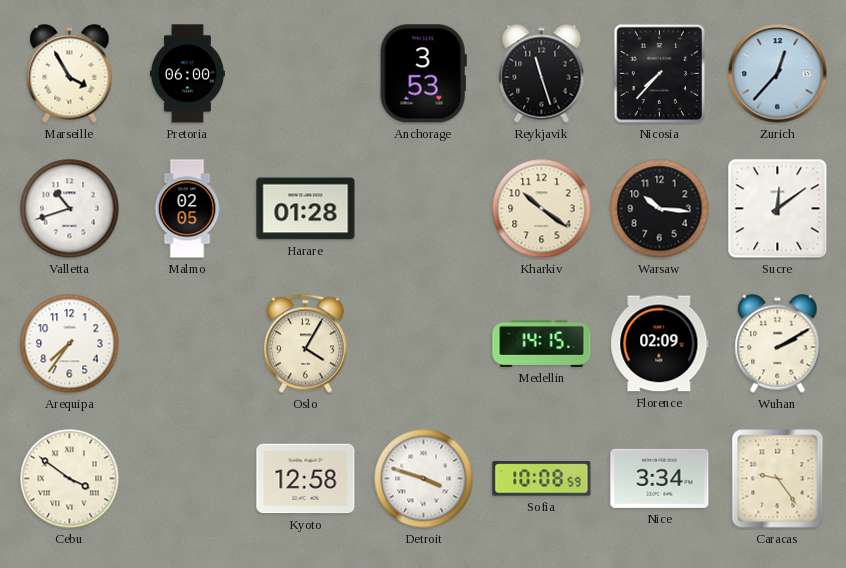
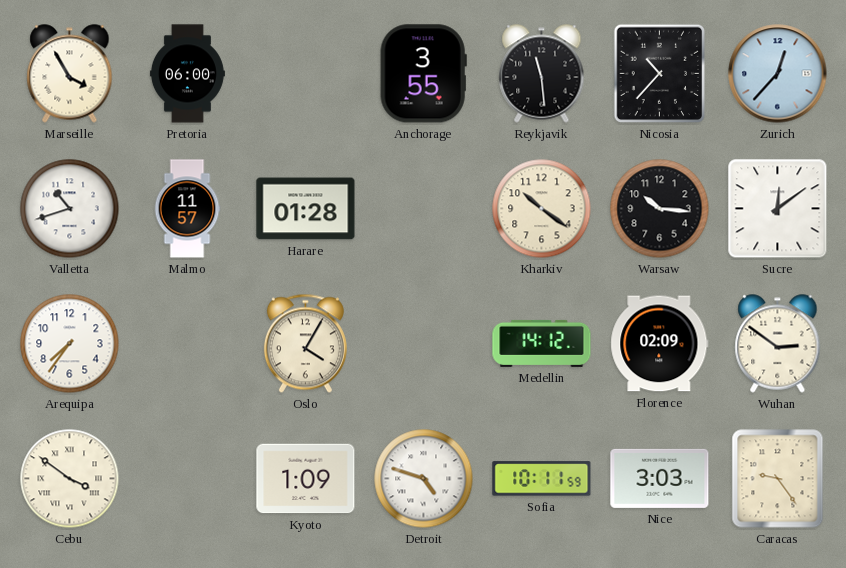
Anchorage: 3:53 -> 3:55 (423, 74)
Reykjavik: 11:27 -> 11:29 (542, 74)
Nicosia: 7:37 -> 10:37 (660, 74)
Malmo: 02:05 -> 11:57 (187, 209)
Medellin: 14:15 -> 14:12 (542, 343)
Wuhan: 2:10 -> 2:51 (778, 344)
Kyoto: 12:58 -> 1:09 (306, 479)
Detroit: 3:48 -> 4:48 (424, 479)
Sofia: 10:08 -> 10:11 (542, 479)
Nice: 3:34 -> 3:03 (660, 478)
